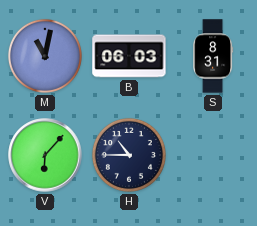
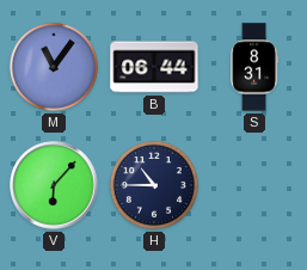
M: 11:02 -> 11:06 (54, 67)
B: 06:03 -> 06:44 (154, 67)
